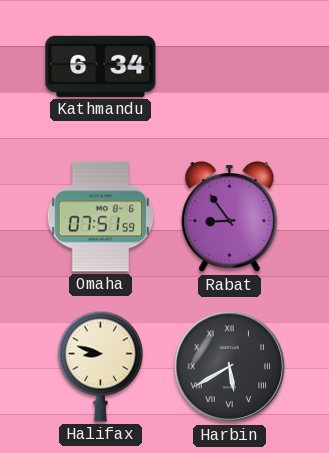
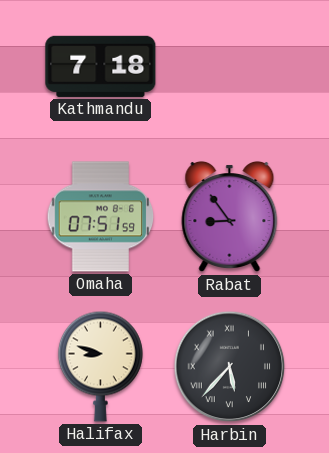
Kathmandu: 6:34 -> 7:18 (101, 66)
Harbin: 5:40 -> 5:37 (230, 367)
